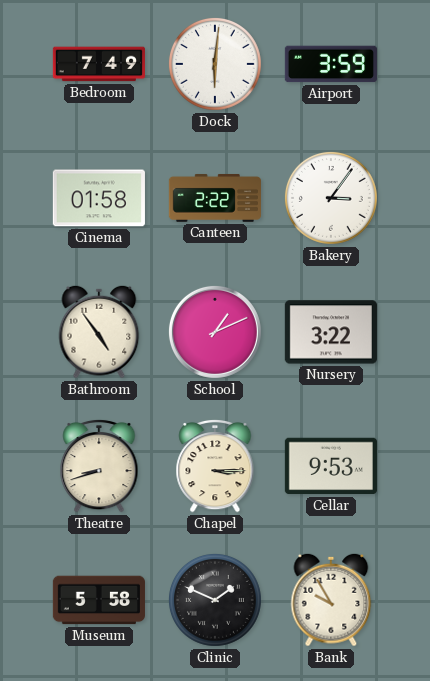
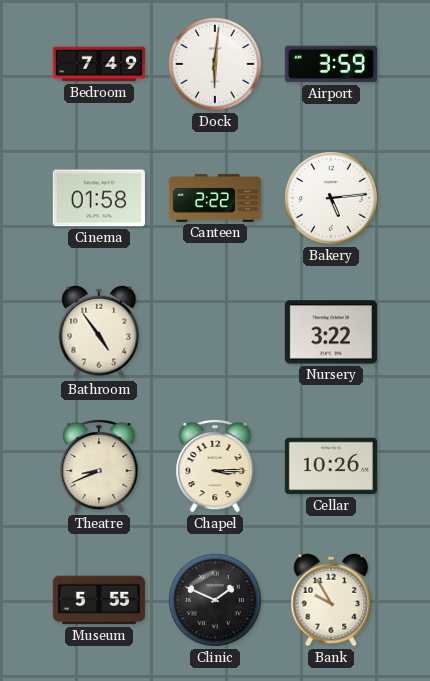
Bakery: 3:06 -> 5:14 (331, 198)
School: 1:11 -> none (215, 332)
Theatre: 8:42 -> 8:41 (99, 466)
Cellar: 9:53 -> 10:26 (331, 466)
Museum: 5:58 -> 5:55 (99, 600)
